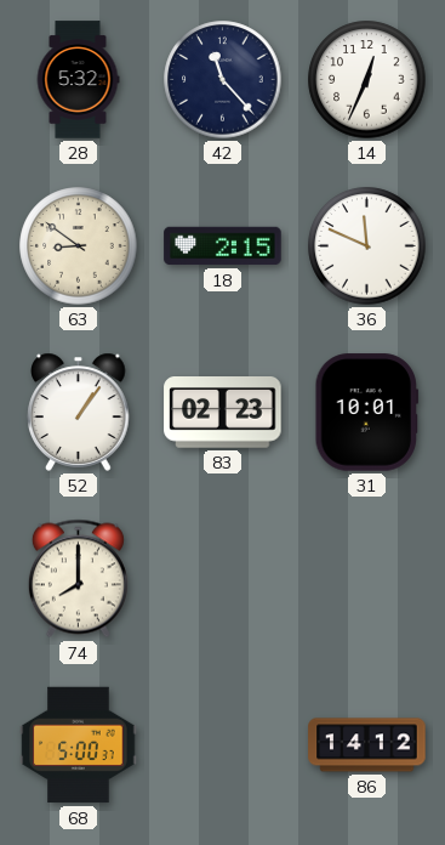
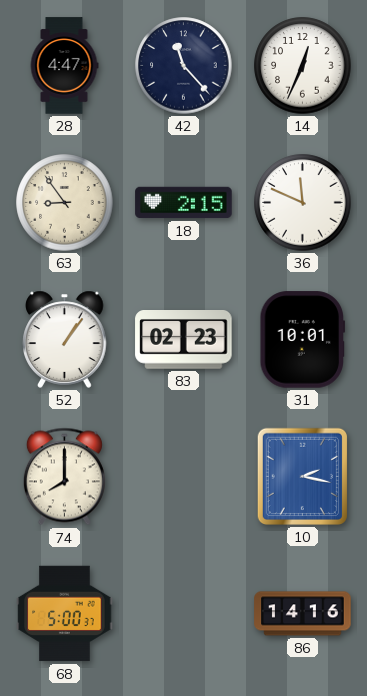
28: 5:32 -> 4:47 (64, 66)
63: 8:51 -> 8:54 (65, 203)
10: none -> 2:17 (302, 476)
86: 14:12 -> 14:16 (303, 614)
